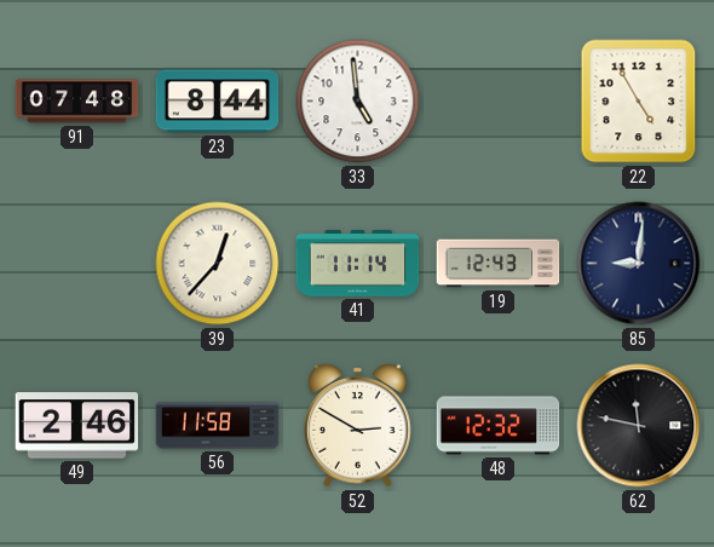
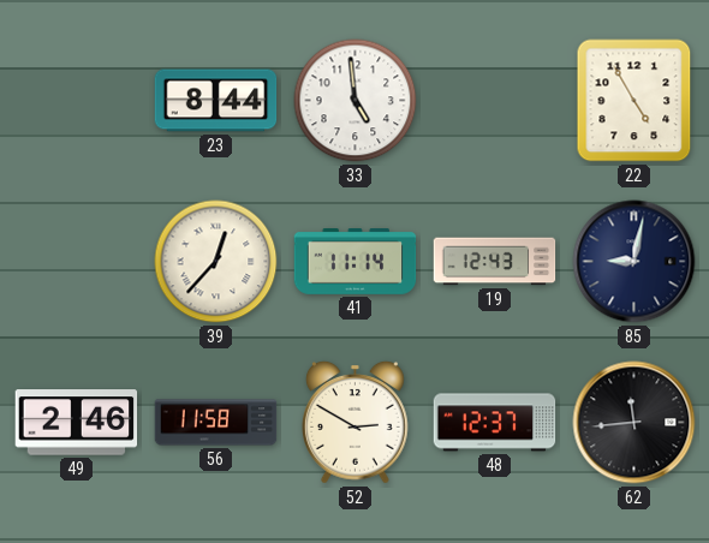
91: 07:48 -> none (77, 102)
85: 9:01 -> 9:02 (634, 262)
48: 12:32 -> 12:37 (495, 423)
62: 11:47 -> 11:44 (634, 423)
